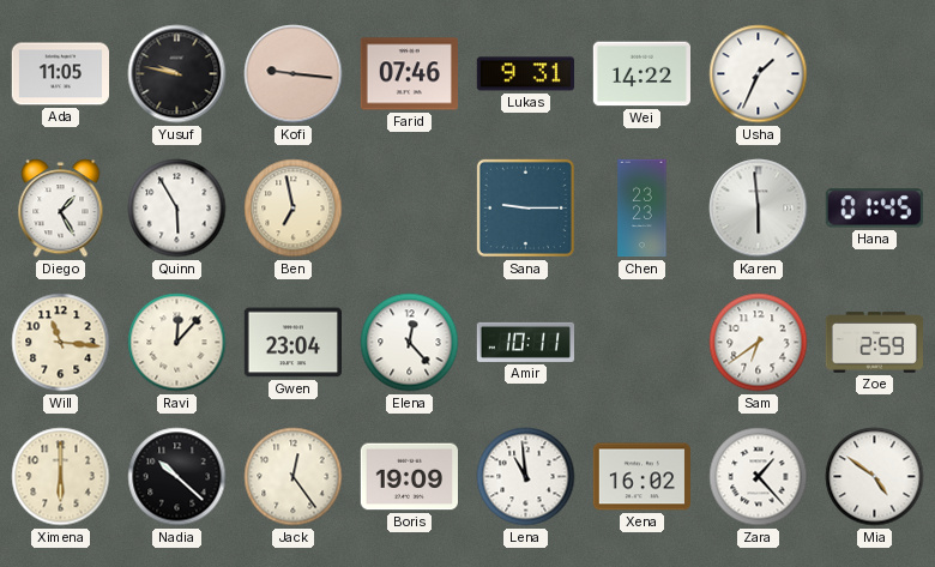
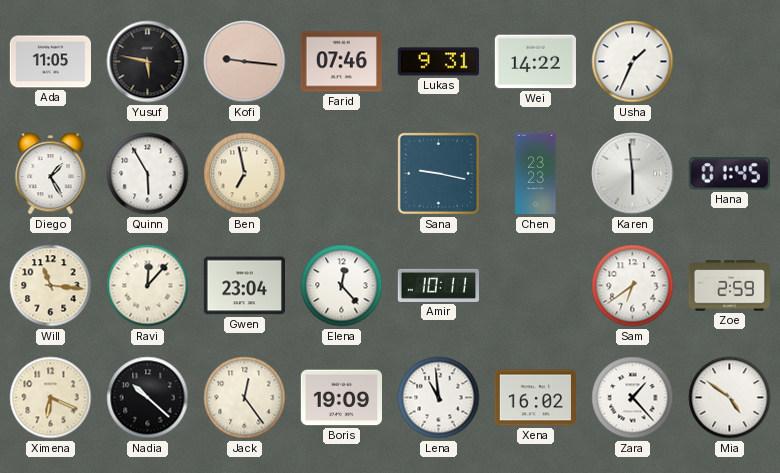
Yusuf: 9:47 -> 5:47 (148, 62)
Sana: 9:15 -> 9:17 (438, 173)
Ximena: 6:00 -> 6:19 (51, 398)
